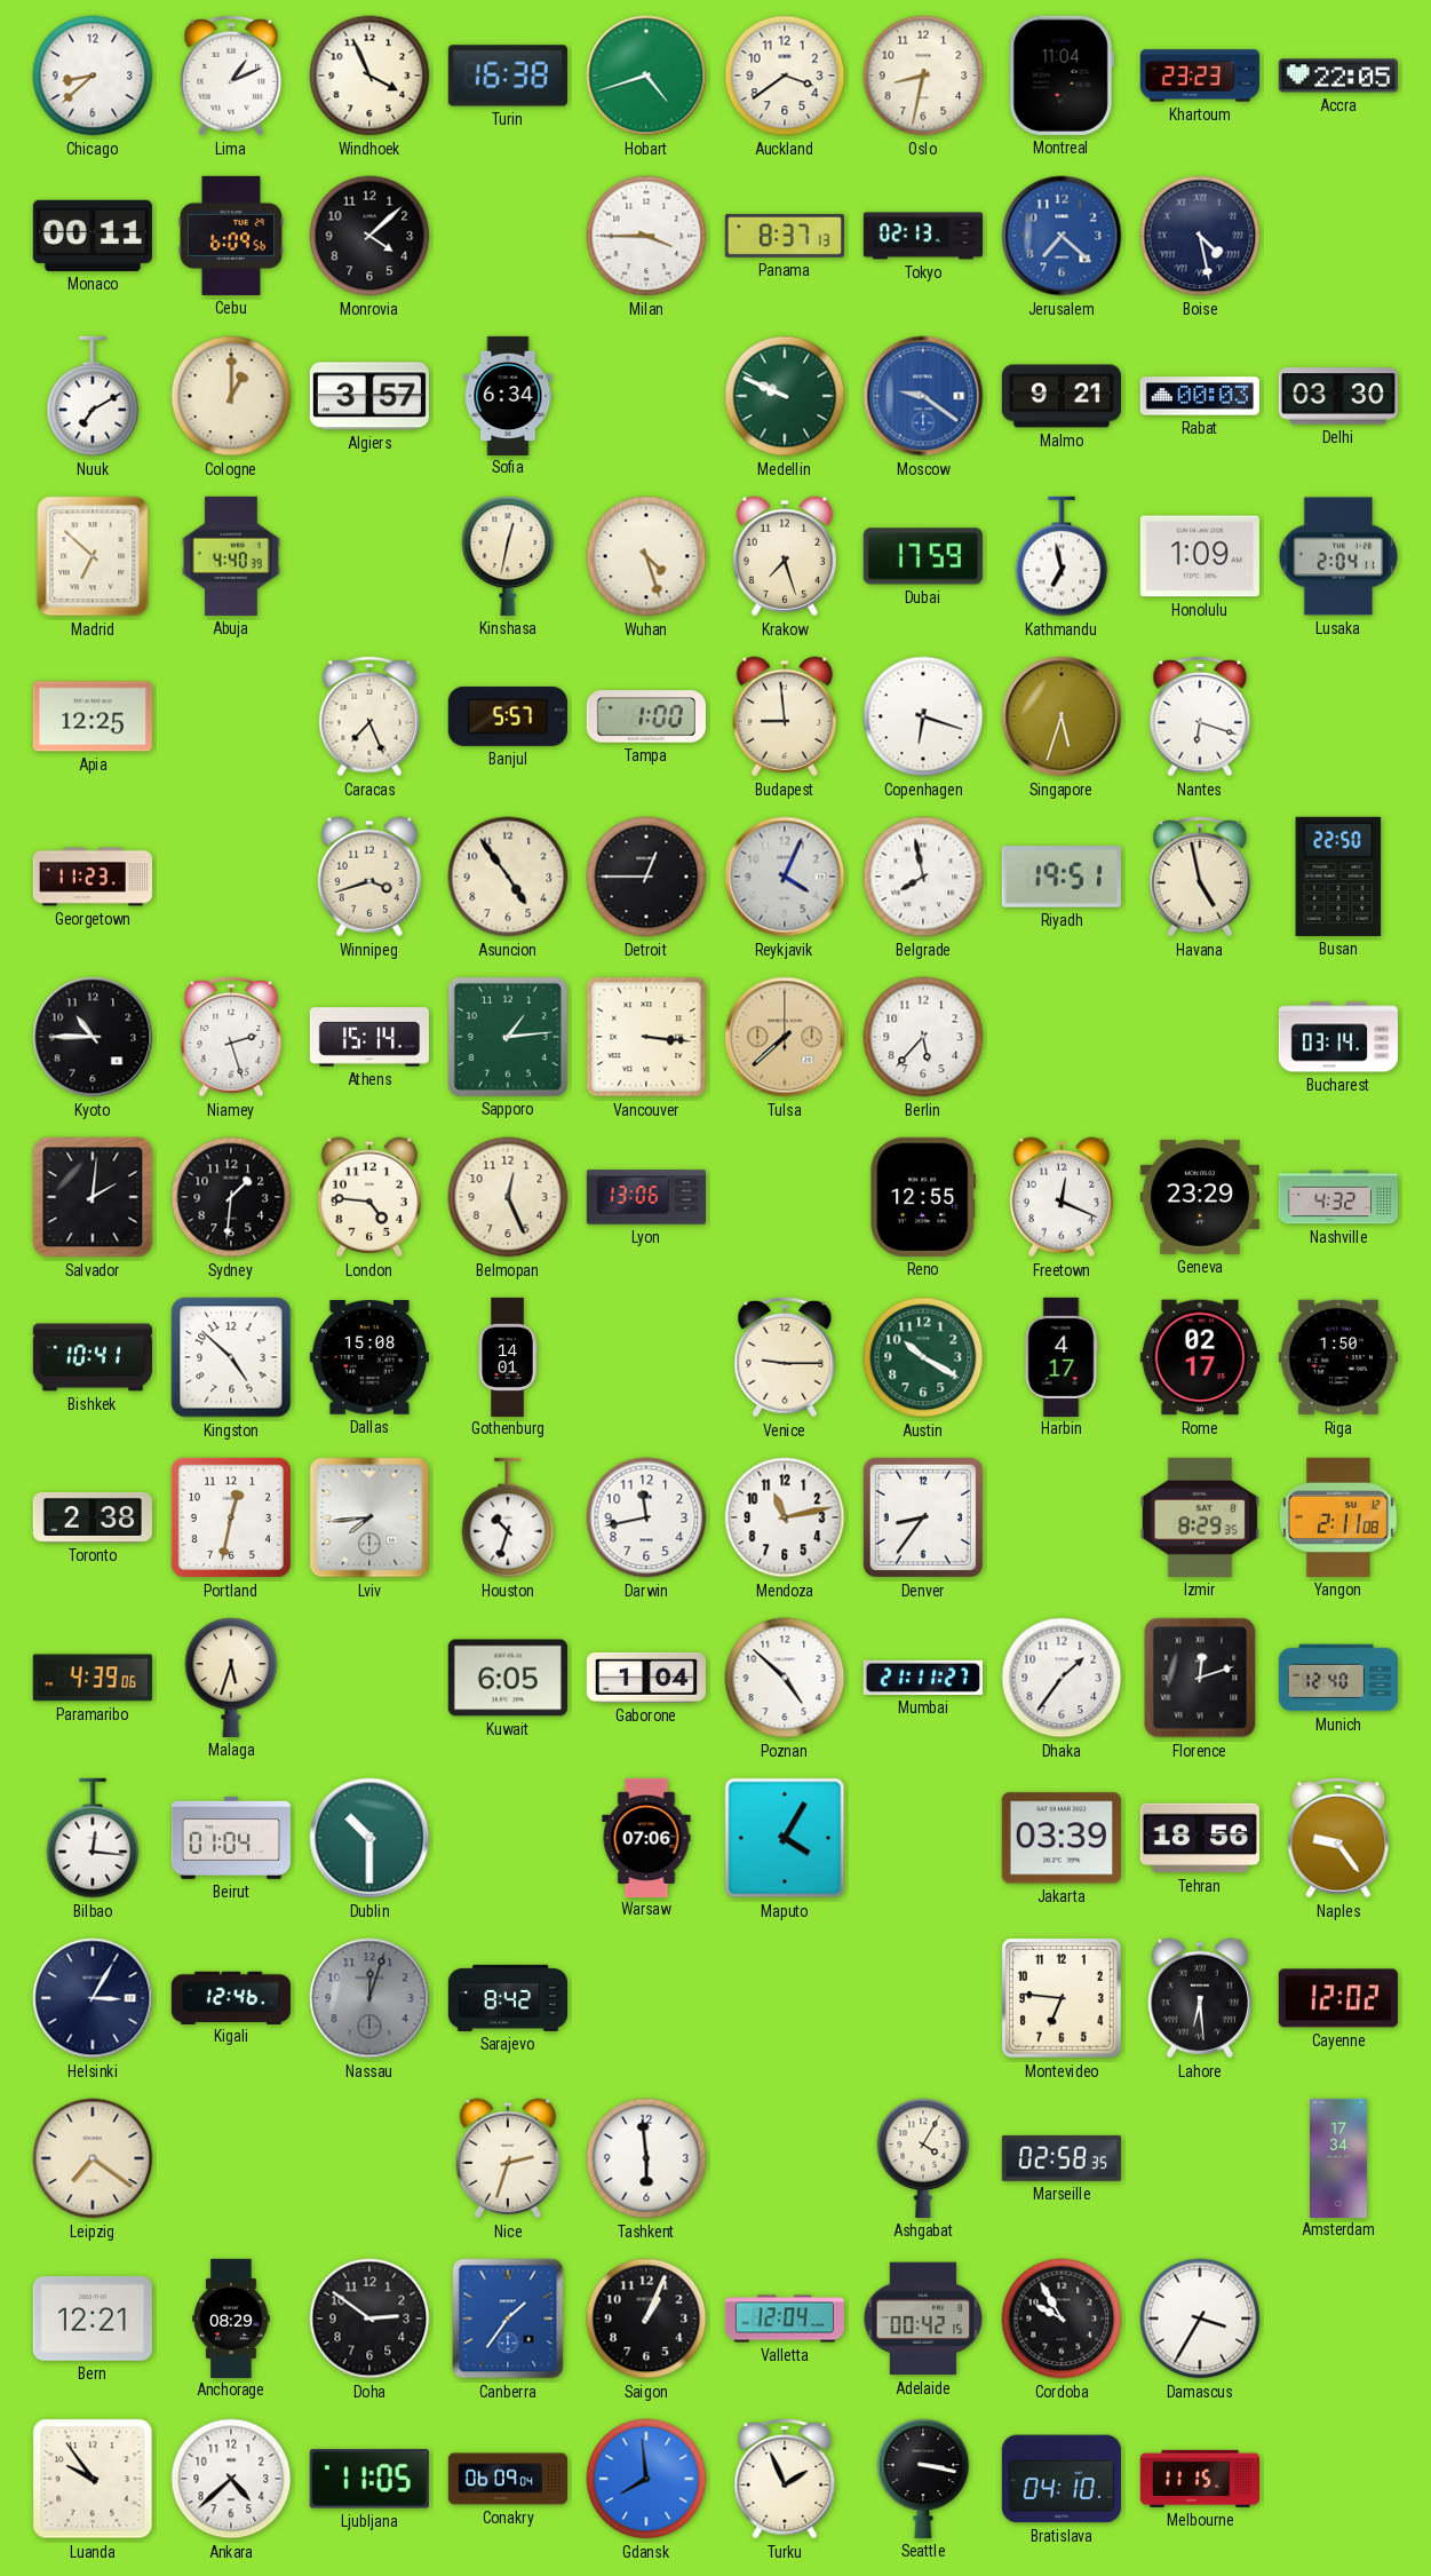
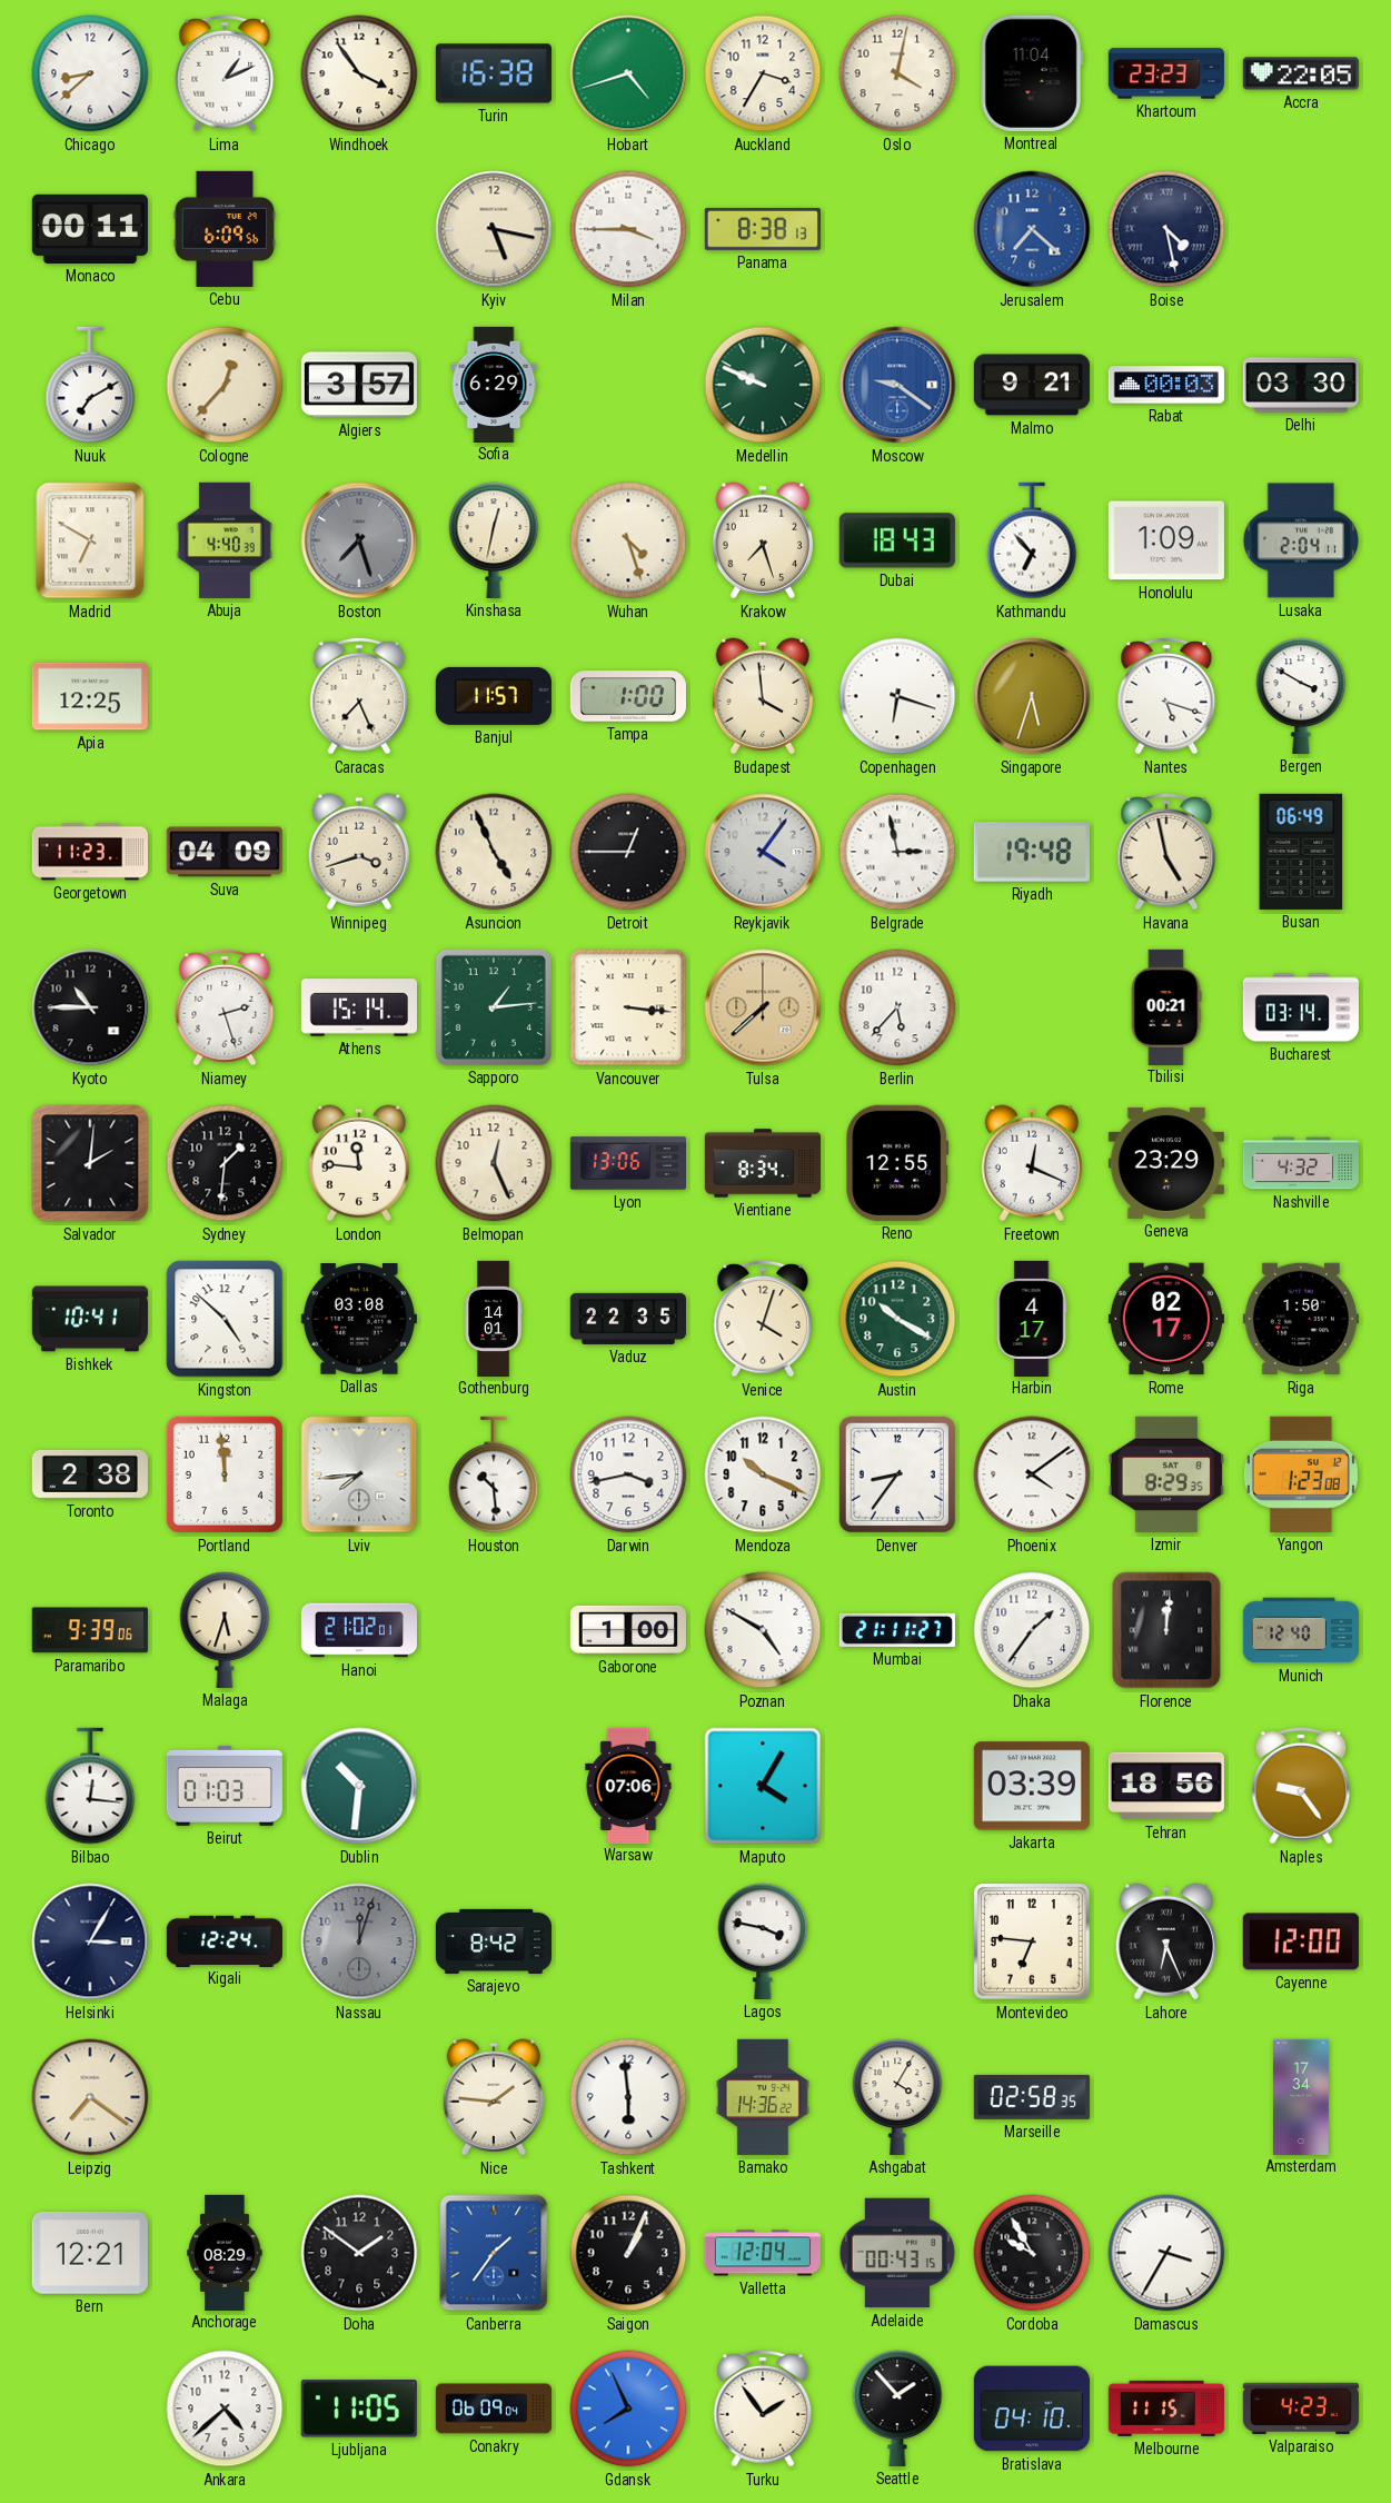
Windhoek: 3:56 -> 3:54 (359, 73)
Auckland: 3:39 -> 3:35 (763, 73)
Oslo: 8:32 -> 4:02 (897, 73)
Monrovia: 4:08 -> none (369, 236)
Kyiv: none -> 5:17 (494, 229)
Panama: 8:37 -> 8:38 (763, 229)
Tokyo: 02:13 -> none (922, 236)
Cologne: 1:00 -> 12:37 (225, 385)
Sofia: 6:34 -> 6:29 (494, 384)
Madrid: 6:52 -> 6:50 (90, 540)
Boston: none -> 7:27 (359, 540)
Dubai: 17:59 -> 18:43 (897, 540)
Kathmandu: 6:58 -> 6:53 (1032, 540)
Banjul: 5:57 -> 11:57 (494, 696)
Budapest: 8:59 -> 3:59 (762, 696)
Nantes: 6:18 -> 5:18 (1166, 696)
Bergen: none -> 3:50 (1301, 696)
Suva: none -> 04:09 (223, 852)
Asuncion: 4:54 -> 4:56 (494, 852)
Reykjavik: 4:04 -> 4:06 (763, 852)
Belgrade: 7:58 -> 2:58 (897, 852)
Riyadh: 19:51 -> 19:48 (1032, 852)
Busan: 22:50 -> 06:49 (1301, 852)
Tbilisi: none -> 00:21 (1166, 1006)
London: 4:46 -> 11:46 (358, 1163)
Vientiane: none -> 8:34 (762, 1163)
Dallas: 15:08 -> 03:08 (359, 1319)
Vaduz: none -> 22:35 (628, 1319)
Venice: 9:15 -> 4:03 (763, 1319)
Portland: 12:32 -> 11:59 (225, 1474)
Houston: 10:33 -> 10:29 (494, 1474)
Darwin: 11:43 -> 3:43 (628, 1474)
Mendoza: 11:13 -> 10:19 (763, 1474)
Phoenix: none -> 4:09 (1032, 1474)
Yangon: 2:11 -> 1:23 (1301, 1474)
Paramaribo: 4:39 -> 9:39 (90, 1630)
Hanoi: none -> 21:02 (358, 1630)
Kuwait: 6:05 -> none (508, 1678)
Gaborone: 1:04 -> 1:00 (628, 1630)
Poznan: 4:52 -> 4:50 (763, 1630)
Florence: 12:12 -> 12:01 (1166, 1630)
Beirut: 01:04 -> 01:03 (225, 1786)
Dublin: 10:30 -> 10:31 (359, 1786)
Kigali: 12:46 -> 12:24 (225, 1940)
Lagos: none -> 3:47 (763, 1941)
Lahore: 6:29 -> 6:26 (1165, 1941)
Cayenne: 12:02 -> 12:00 (1301, 1941)
Nice: 2:33 -> 1:46 (493, 2097)
Bamako: none -> 14:36 (763, 2097)
Doha: 2:51 -> 1:51 (359, 2253)
Adelaide: 00:42 -> 00:43 (897, 2253)
Luanda: 9:54 -> none (93, 2479)
Gdansk: 7:59 -> 7:56 (628, 2408)
Turku: 1:56 -> 1:54 (763, 2408)
Seattle: 3:17 -> 1:53 (897, 2408)
Valparaiso: none -> 4:23 (1301, 2408)
